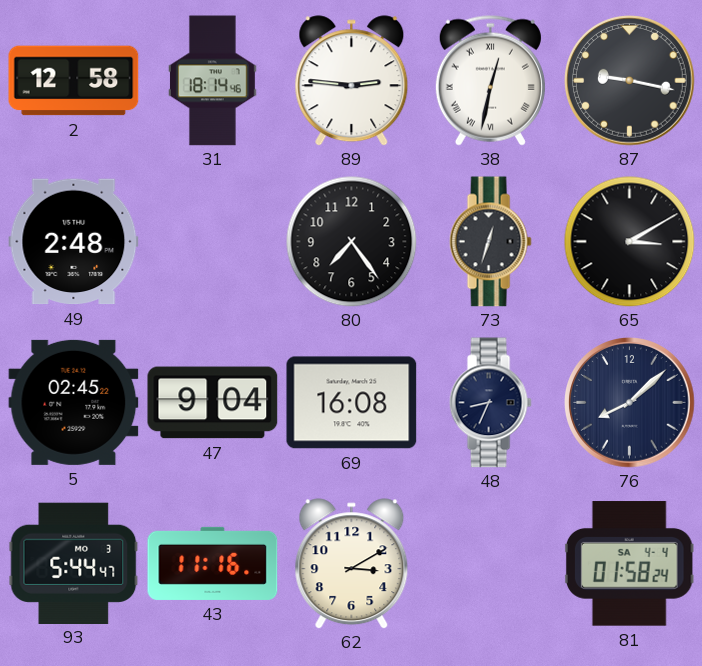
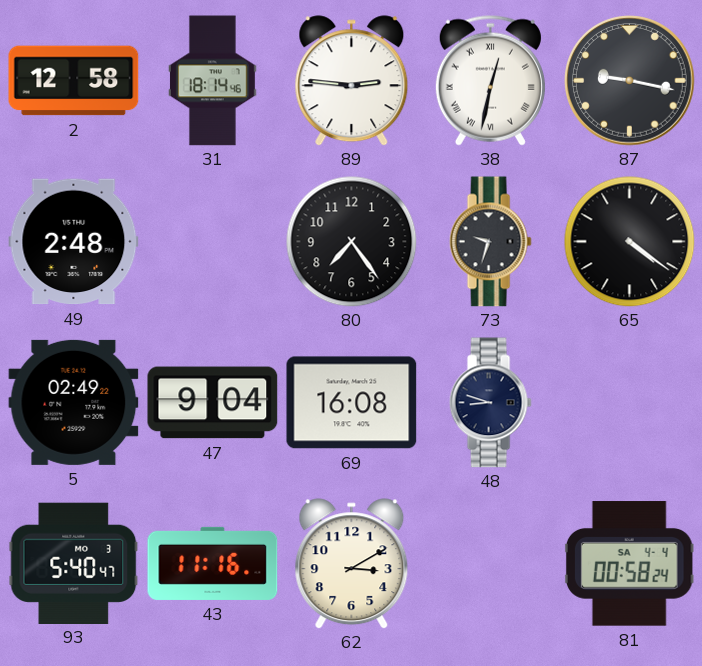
73: 12:33 -> 9:33 (490, 242)
65: 3:10 -> 4:21 (630, 242)
5: 02:45 -> 02:49 (74, 402)
48: 8:34 -> 8:48 (490, 403)
76: 8:08 -> none (630, 403)
93: 5:44 -> 5:40 (74, 563)
81: 01:58 -> 00:58 (629, 564)
